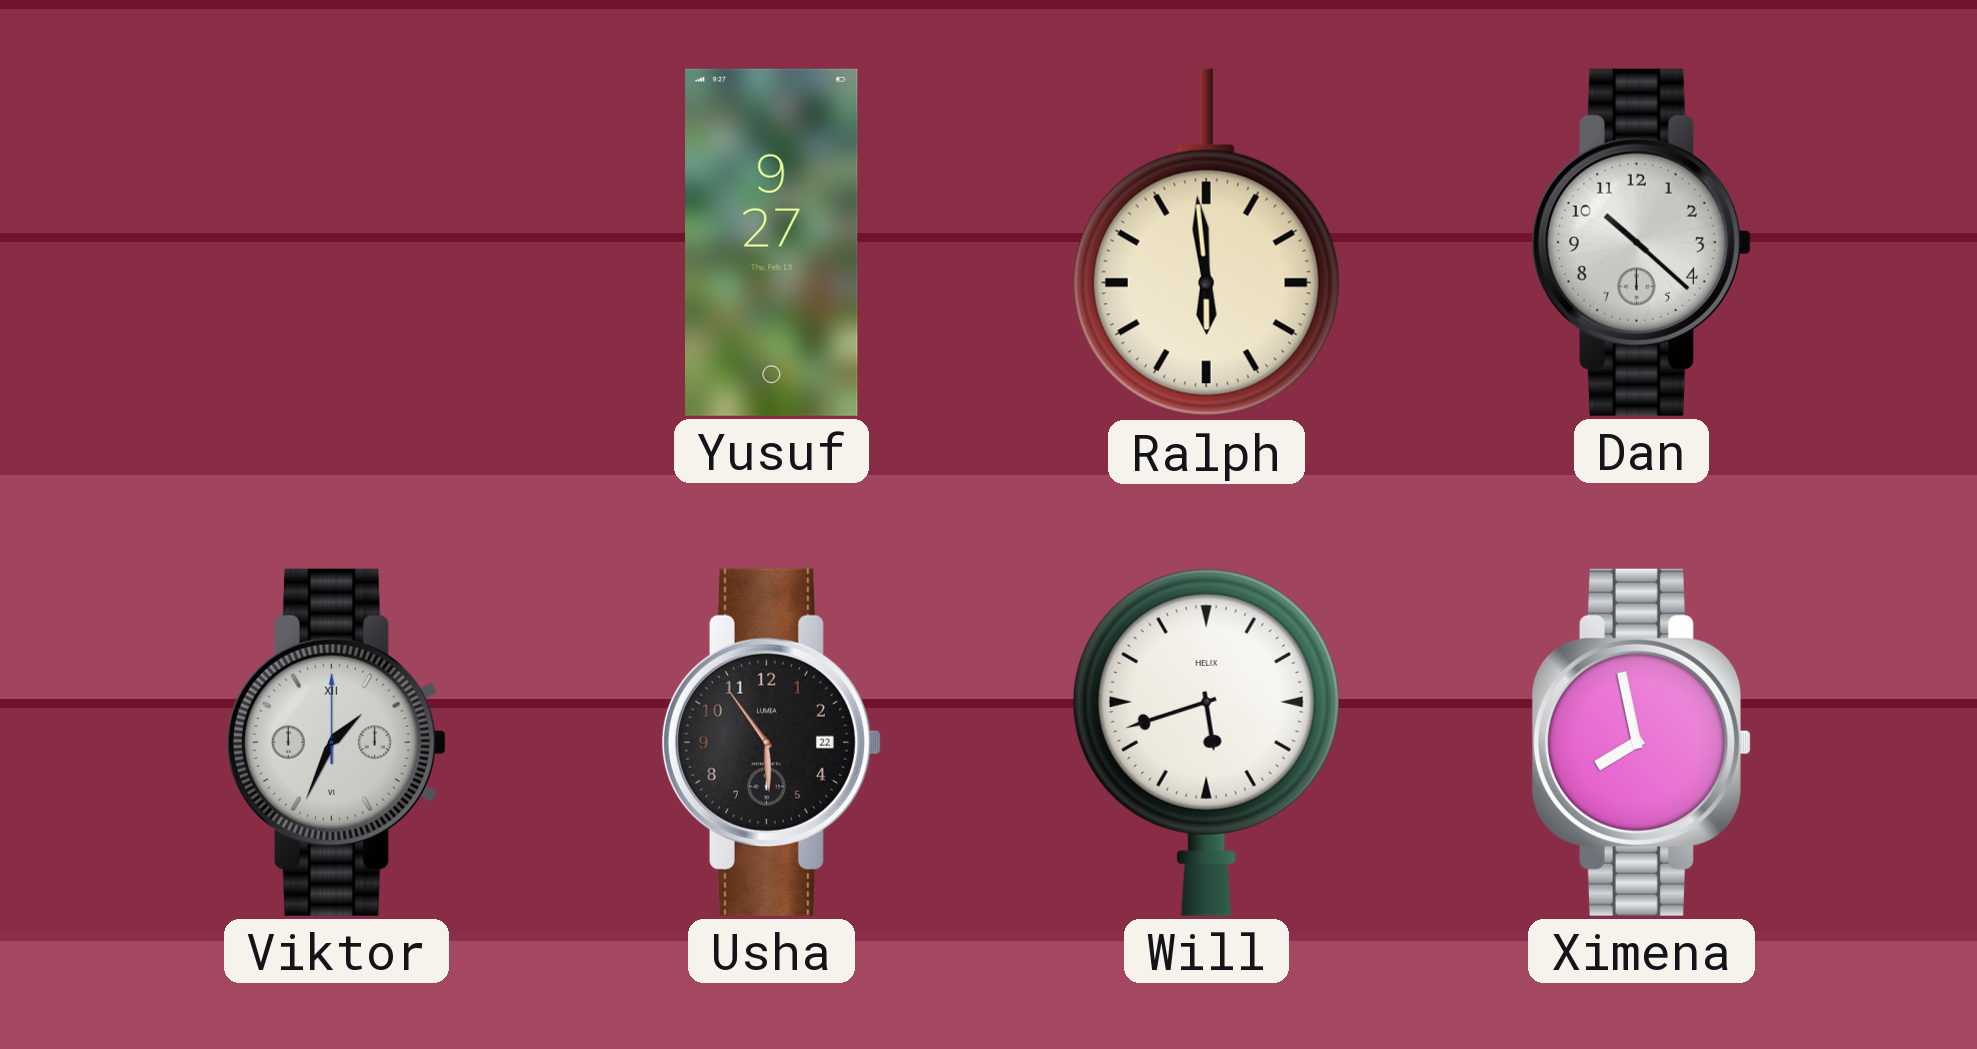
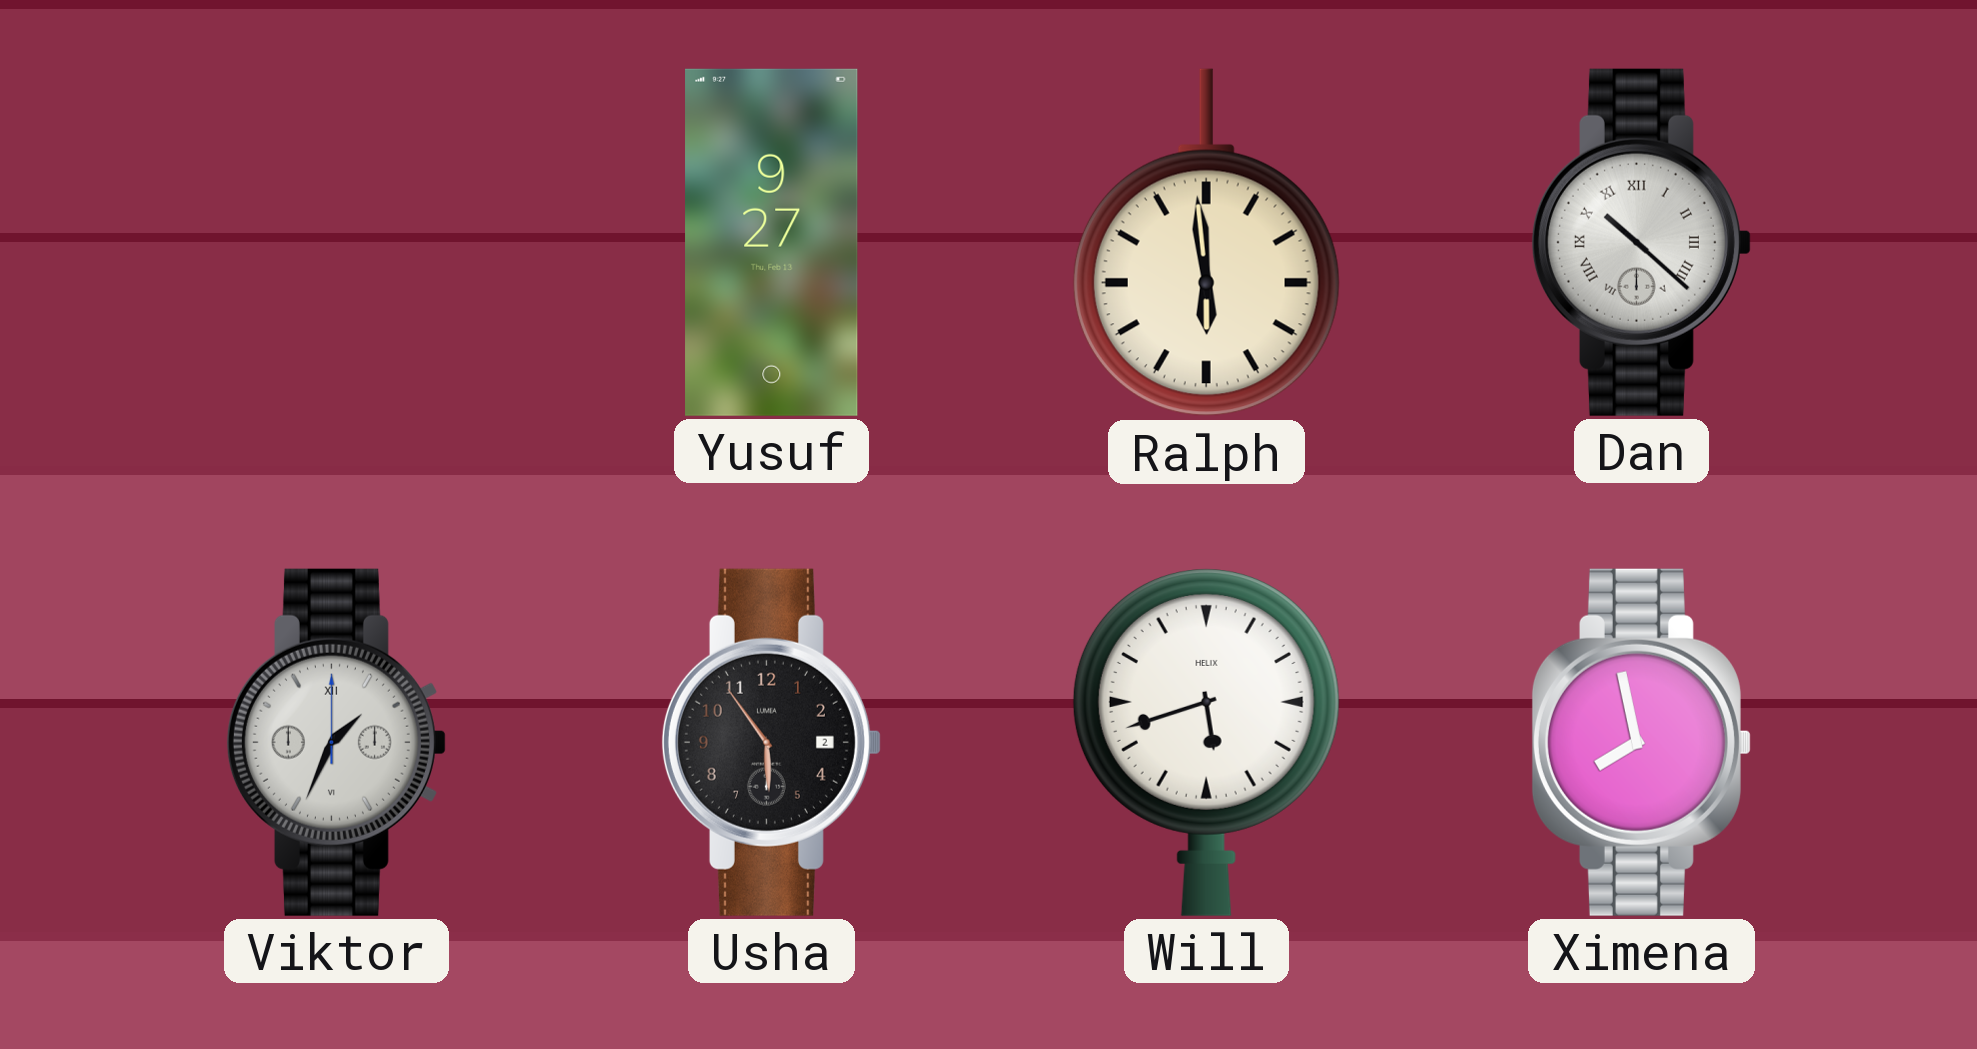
Dan numerals: Arabic -> Roman (1641, 242)
Usha date: 22 -> 2 (771, 742)
